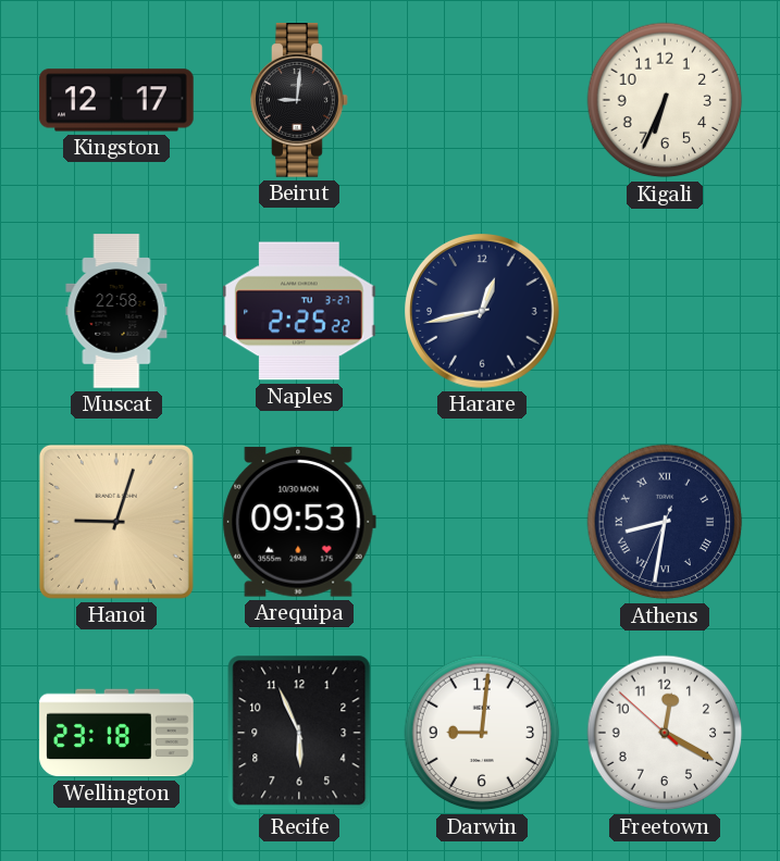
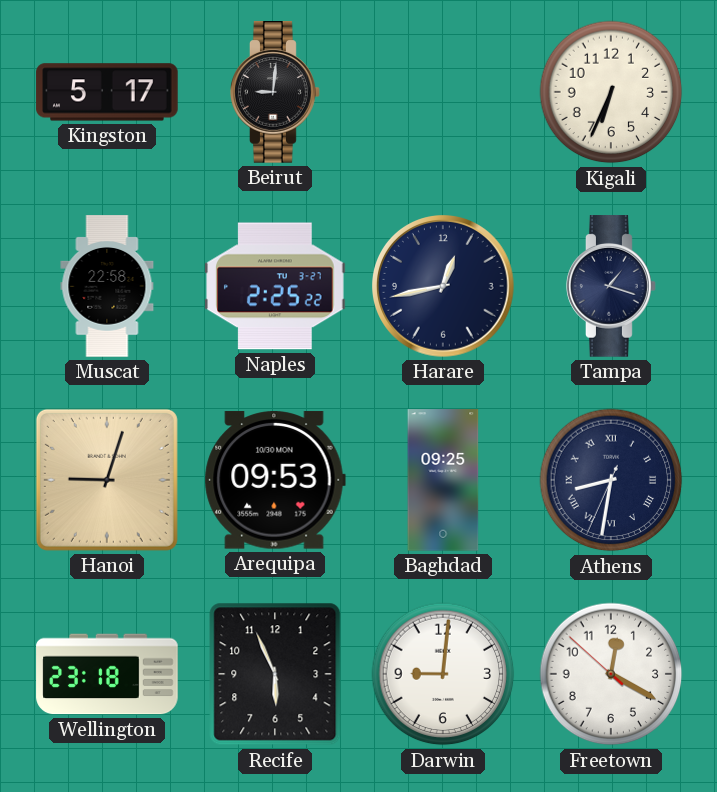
Kingston: 12:17 -> 5:17 (107, 92)
Tampa: none -> 1:18 (611, 286)
Baghdad: none -> 09:25 (443, 480)
